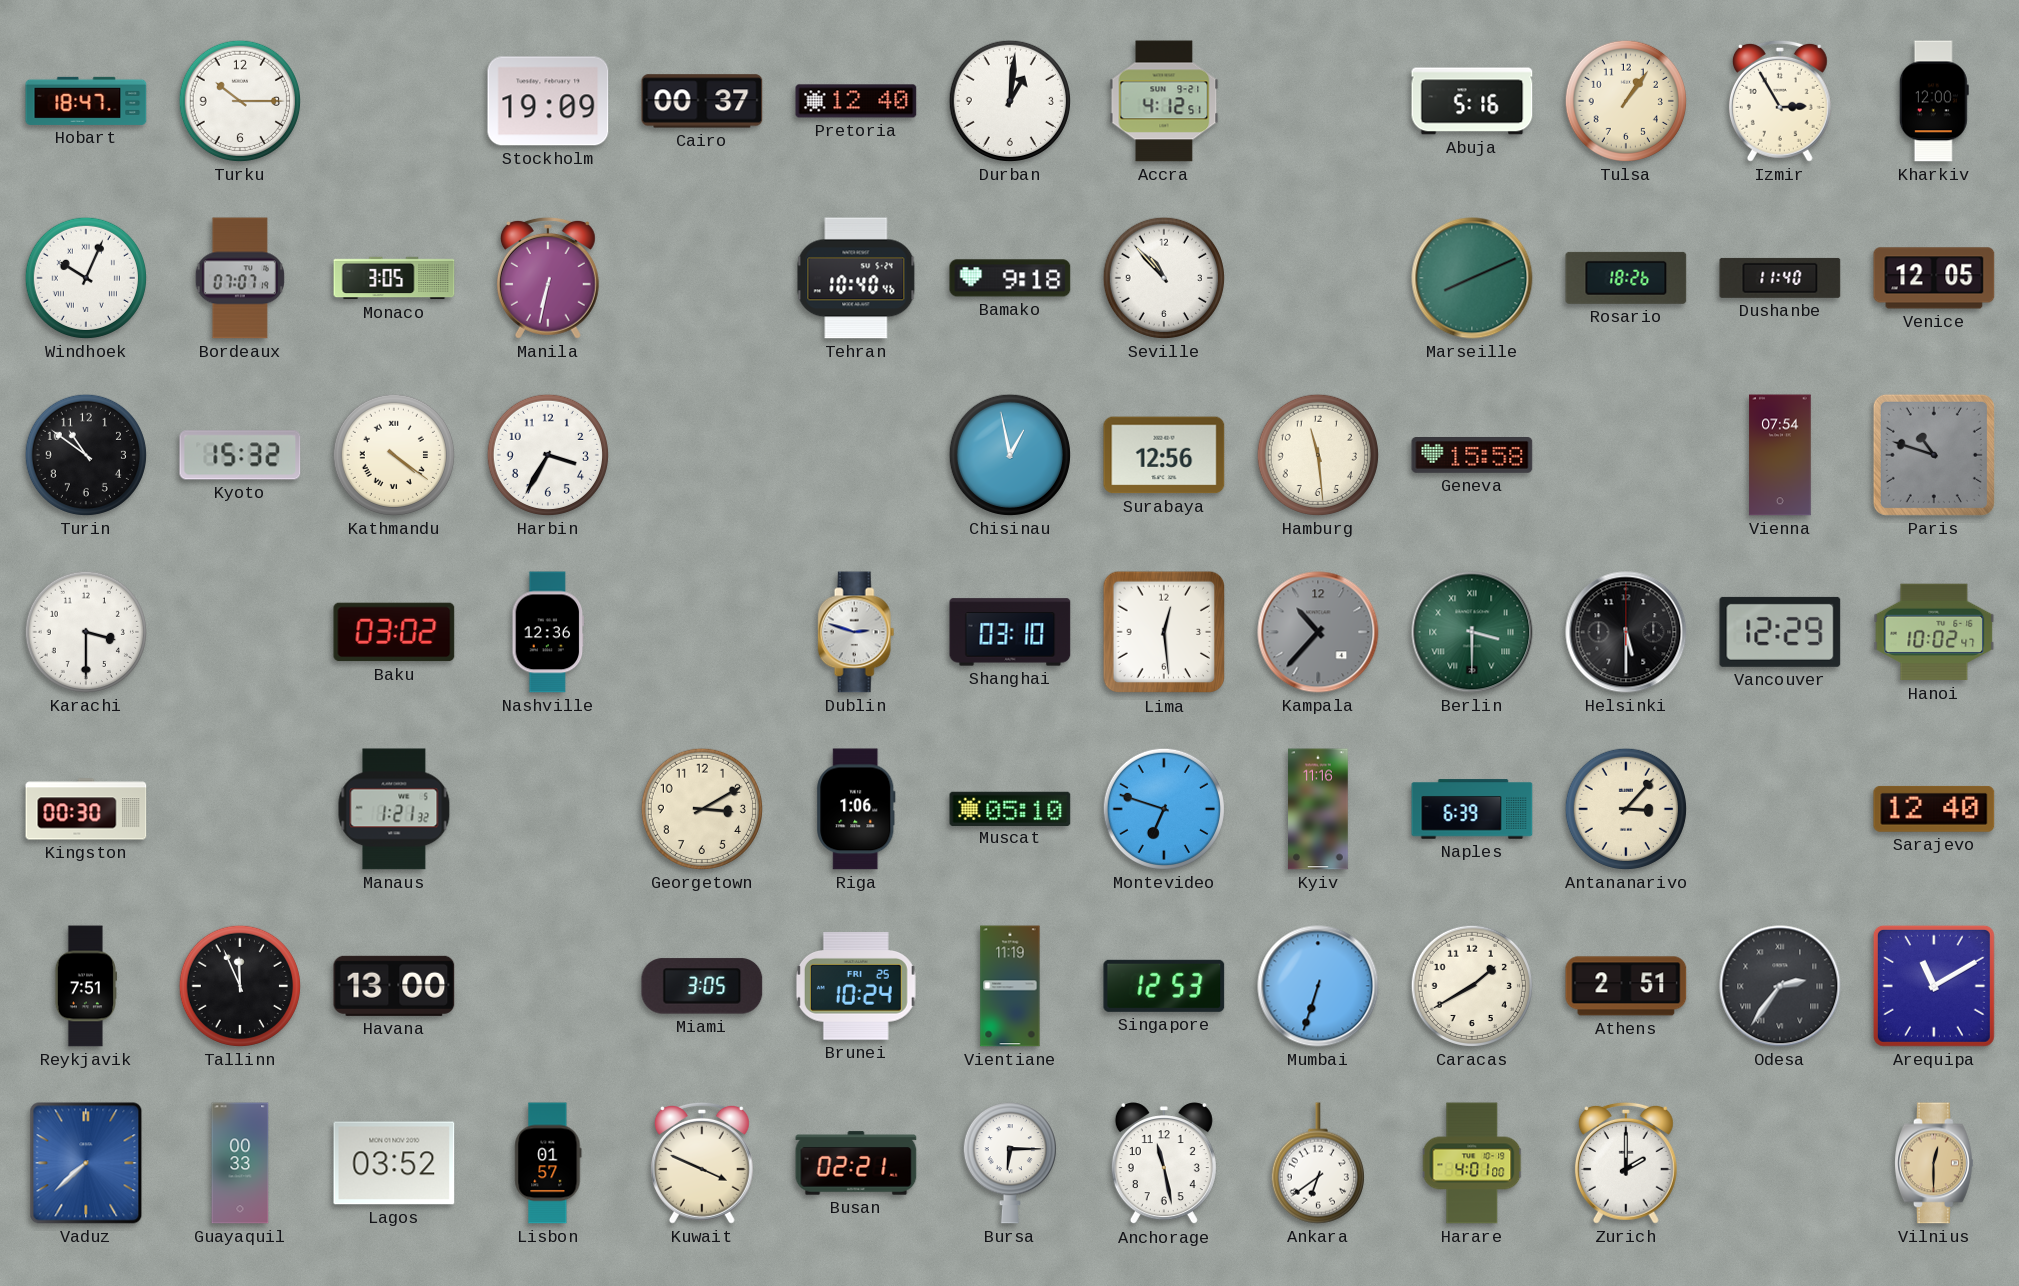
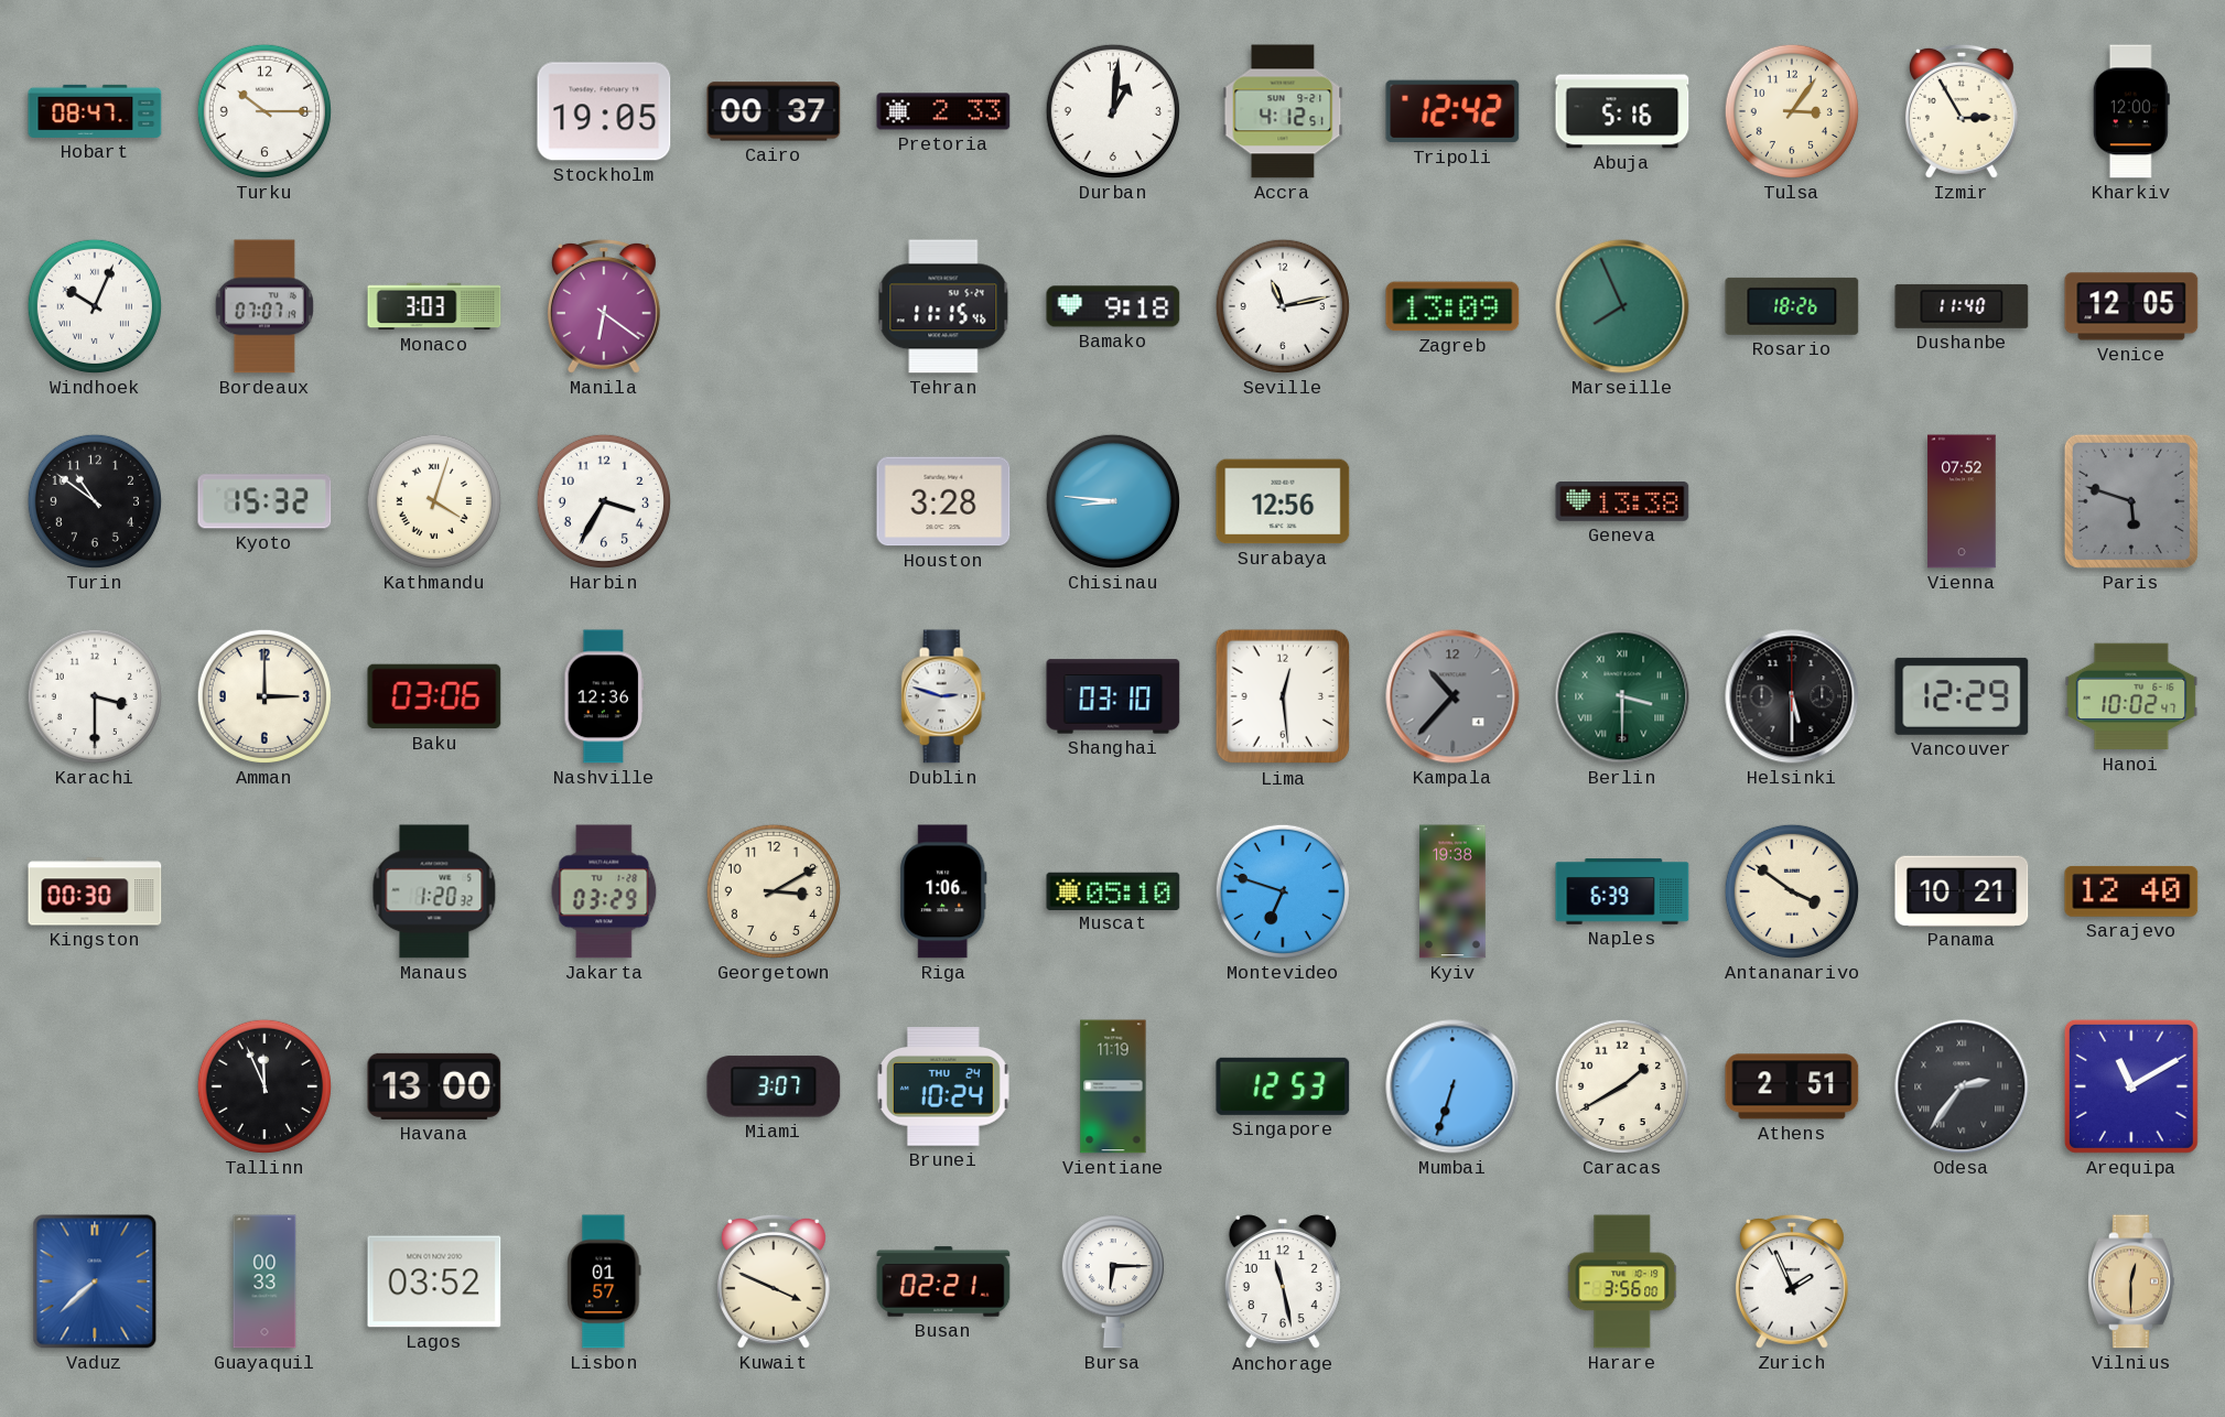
Hobart: 18:47 -> 08:47 (95, 111)
Stockholm: 19:09 -> 19:05 (604, 111)
Pretoria: 12:40 -> 2:33 (943, 111)
Tripoli: none -> 12:42 (1452, 111)
Tulsa: 1:06 -> 3:06 (1792, 111)
Monaco: 3:05 -> 3:03 (434, 306)
Manila: 6:32 -> 6:21 (604, 306)
Tehran: 10:40 -> 11:15 (943, 306)
Seville: 10:53 -> 11:13 (1283, 306)
Zagreb: none -> 13:09 (1452, 306)
Marseille: 8:11 -> 7:56 (1622, 306)
Kathmandu: 4:21 -> 4:03 (434, 501)
Houston: none -> 3:28 (943, 501)
Chisinau: 12:58 -> 8:46 (1113, 501)
Hamburg: 11:29 -> none (1318, 455)
Geneva: 15:58 -> 13:38 (1622, 502)
Vienna: 07:54 -> 07:52 (1962, 501)
Paris: 10:48 -> 5:48 (2131, 501)
Amman: none -> 3:00 (264, 696)
Baku: 03:02 -> 03:06 (434, 696)
Manaus: 1:21 -> 1:20 (434, 891)
Jakarta: none -> 03:29 (604, 891)
Kyiv: 11:16 -> 19:38 (1452, 891)
Antananarivo: 3:07 -> 3:51 (1792, 891)
Panama: none -> 10:21 (1962, 890)
Reykjavik: 7:51 -> none (85, 986)
Miami: 3:05 -> 3:07 (774, 1086)
Brunei date: FRI 25 -> THU 24 (943, 1086)
Ankara: 6:39 -> none (1318, 1163)
Harare: 4:01 -> 3:56 (1622, 1281)
Zurich: 2:00 -> 1:56 (1792, 1281)
